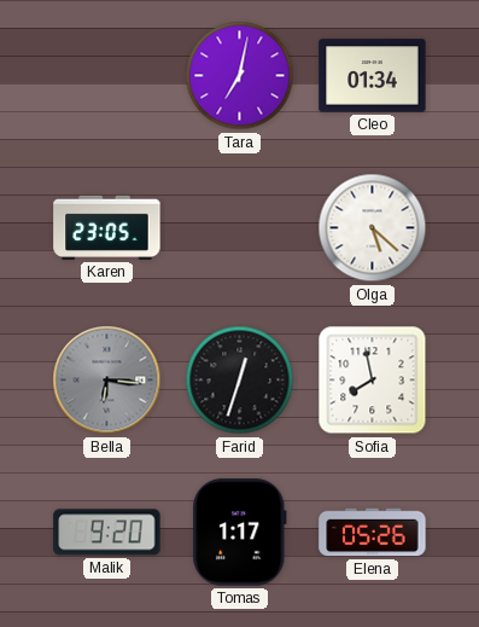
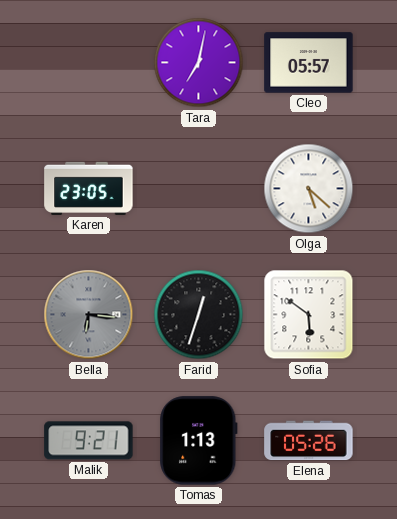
Cleo: 01:34 -> 05:57 (309, 63)
Sofia: 7:58 -> 5:51 (309, 315)
Malik: 9:20 -> 9:21 (89, 441)
Tomas: 1:17 -> 1:13 (199, 441)
